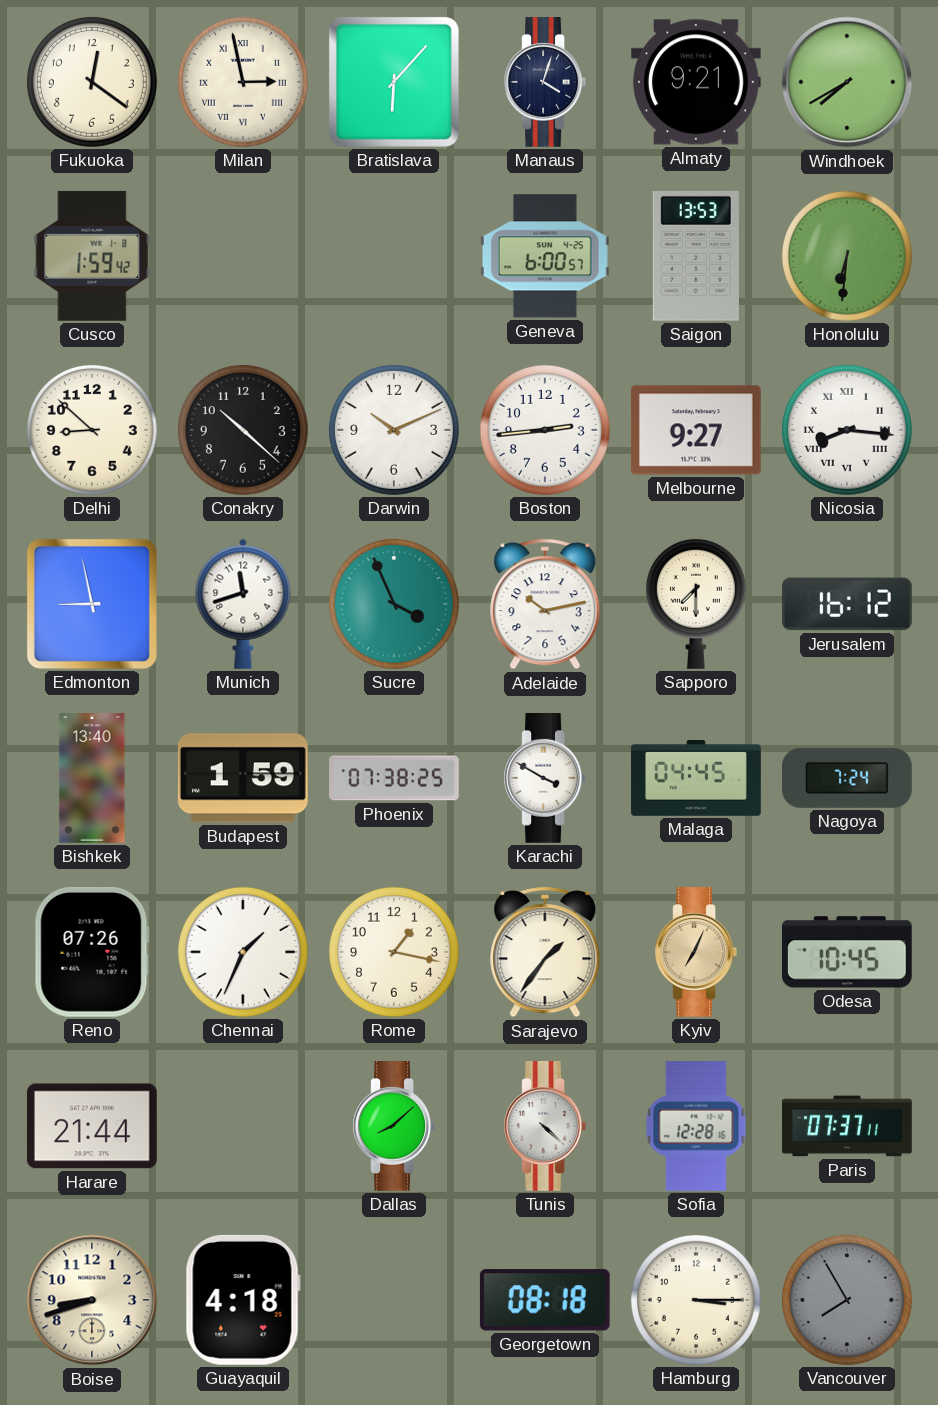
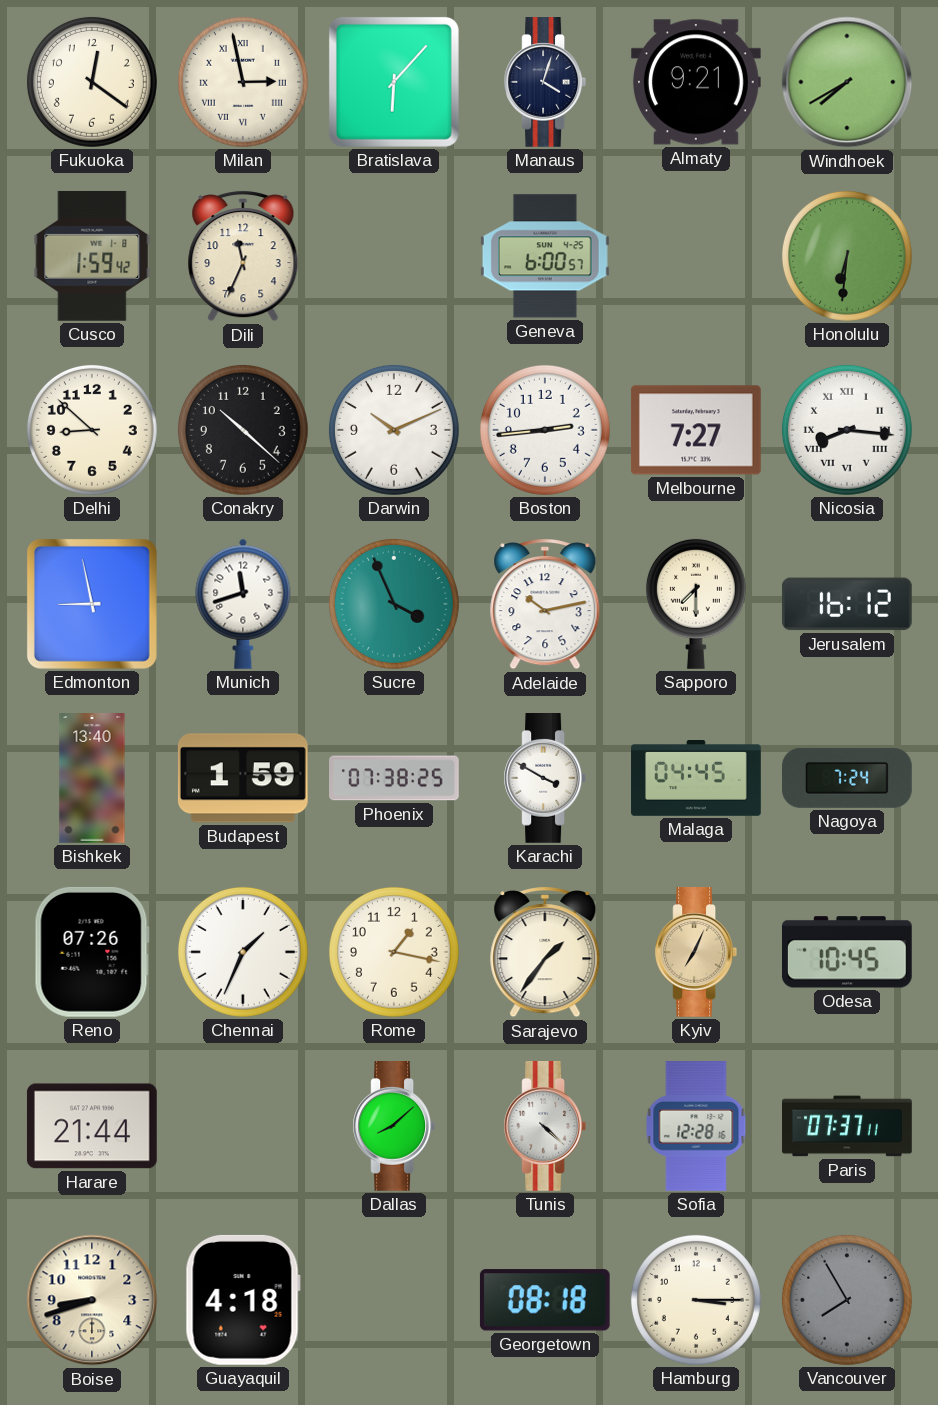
Dili: none -> 11:34 (243, 257)
Saigon: 13:53 -> none (696, 256)
Melbourne: 9:27 -> 7:27 (696, 430)
